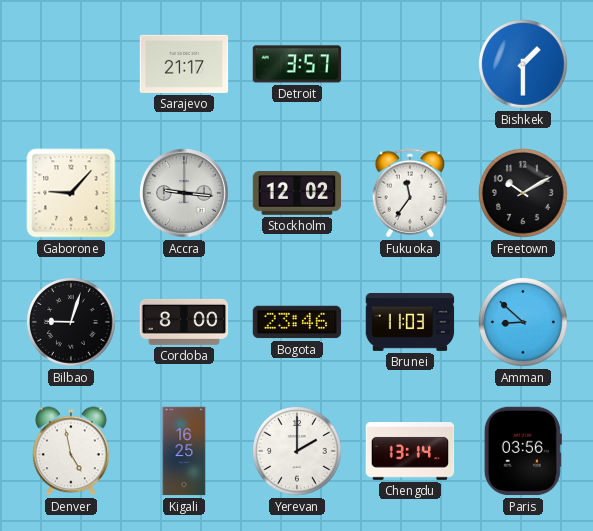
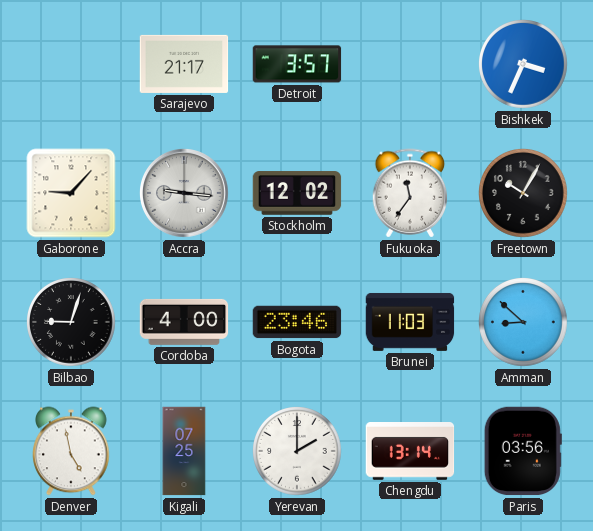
Bishkek: 1:30 -> 3:34 (524, 65)
Freetown: 10:10 -> 10:05 (524, 194)
Cordoba: 8:00 -> 4:00 (184, 322)
Kigali: 16:25 -> 07:25 (184, 451)
